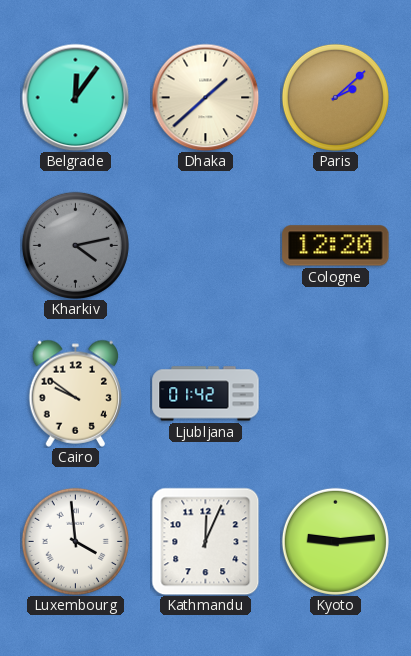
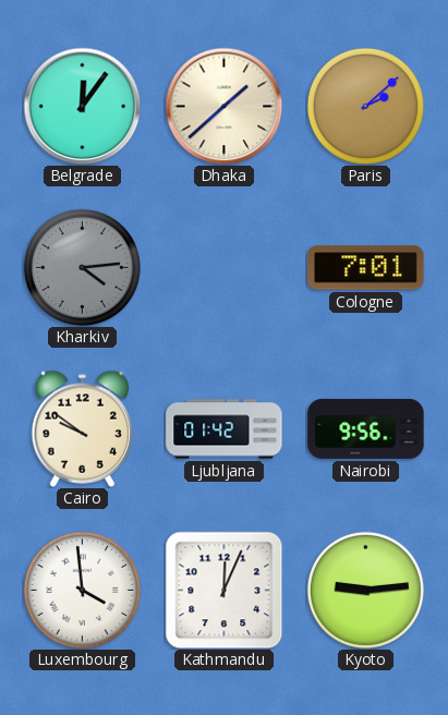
Kharkiv: 4:13 -> 4:14 (82, 267)
Cologne: 12:20 -> 7:01 (366, 268)
Nairobi: none -> 9:56 (366, 428)
